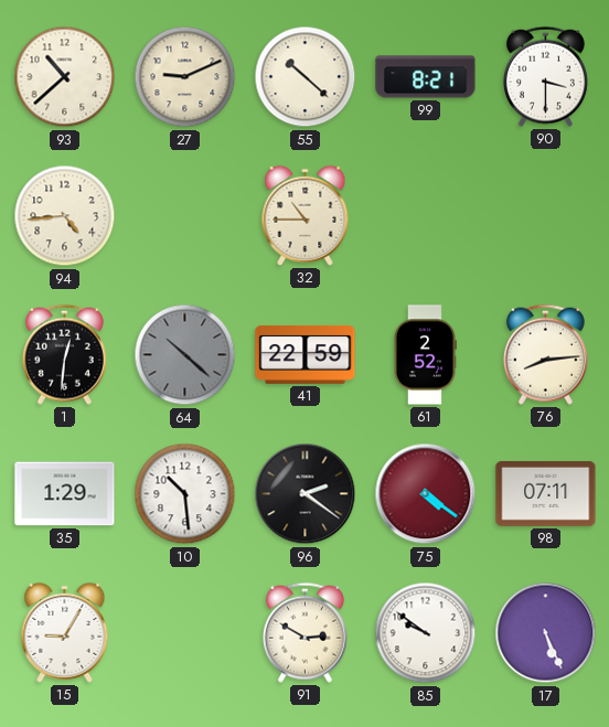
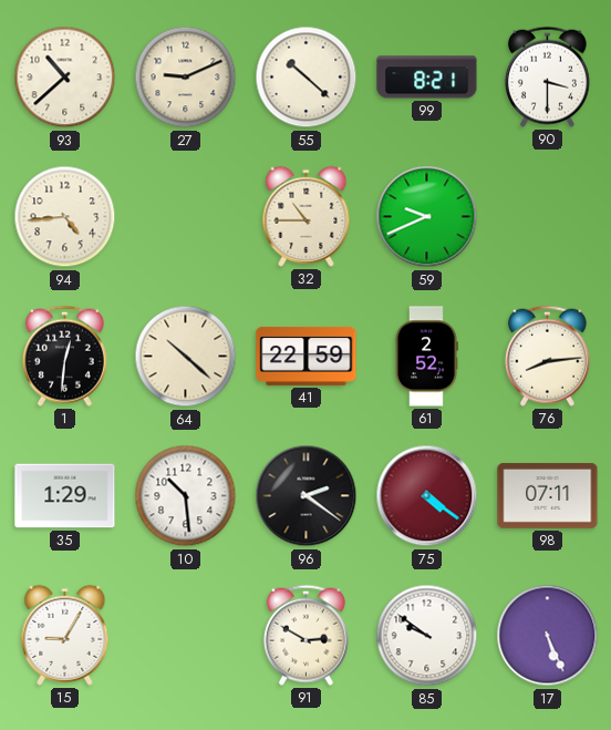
59: none -> 9:41 (427, 217)
64 dial: grey -> cream (186, 357)
